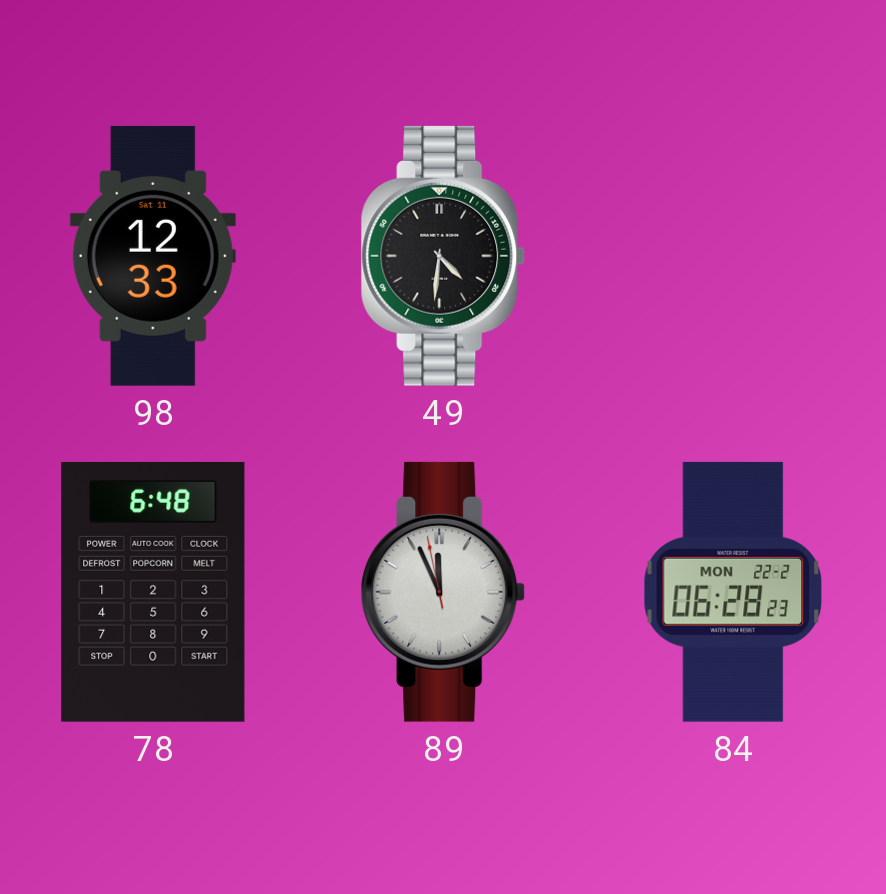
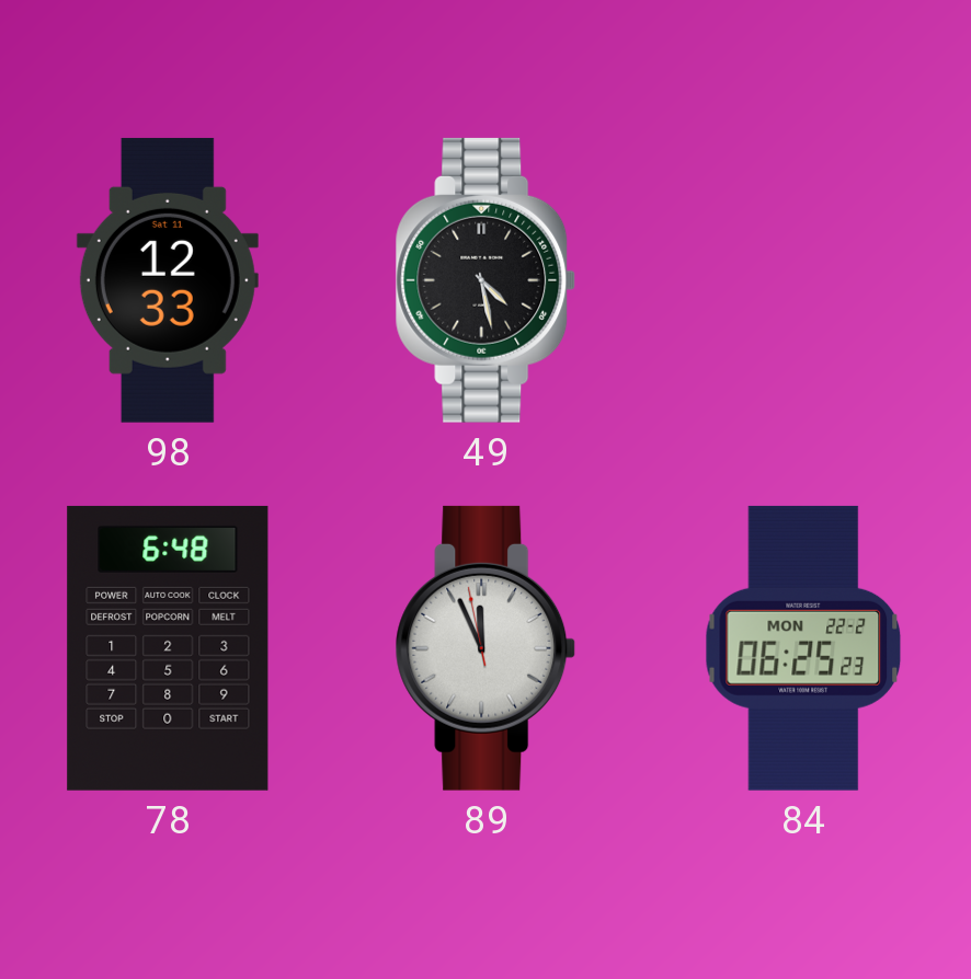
49: 4:31 -> 4:28 (485, 280)
84: 06:28 -> 06:25 (803, 648)
